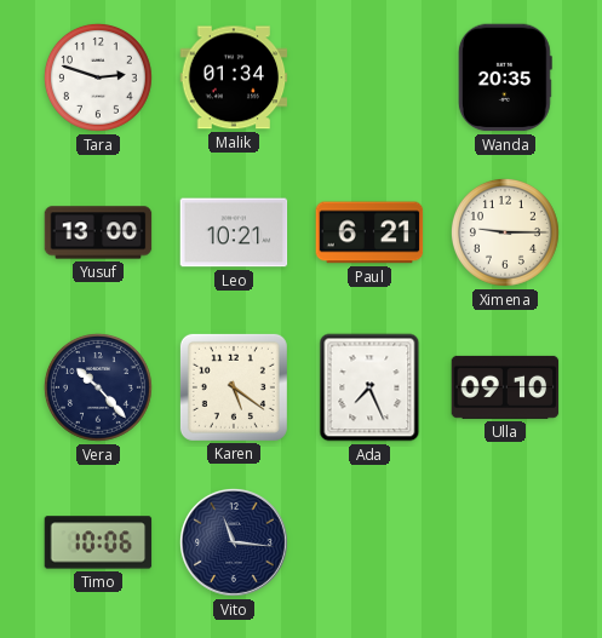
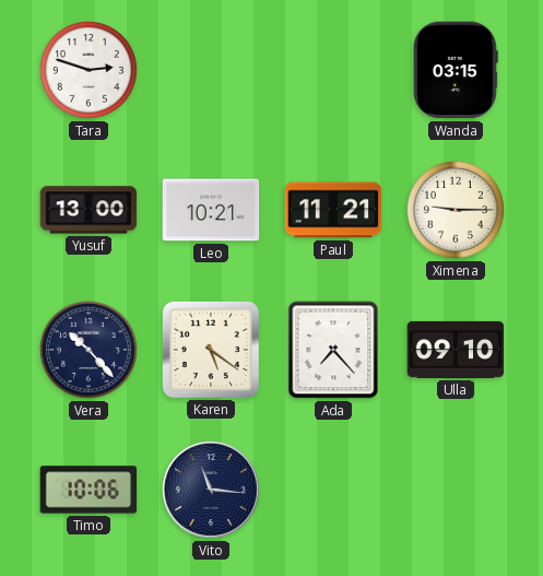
Malik: 01:34 -> none (234, 77)
Wanda: 20:35 -> 03:15 (456, 70)
Paul: 6:21 -> 11:21 (333, 210)
Ada: 7:26 -> 7:23 (333, 350)
